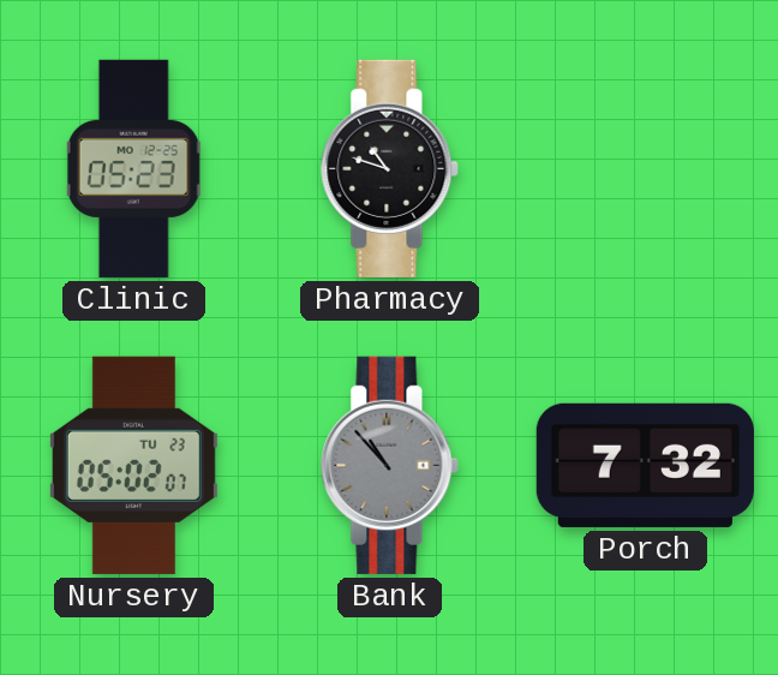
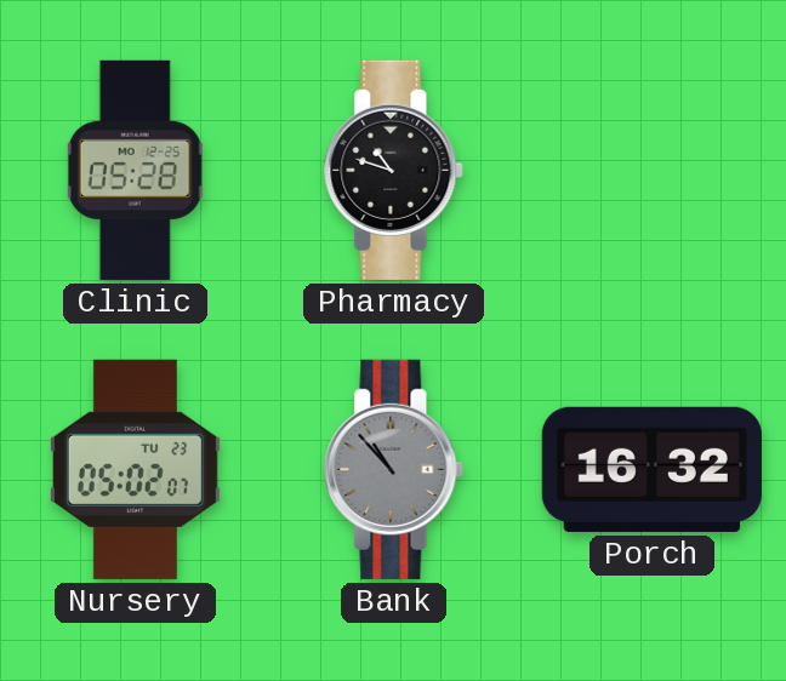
Clinic: 05:23 -> 05:28 (136, 170)
Porch: 7:32 -> 16:32 (651, 469)
